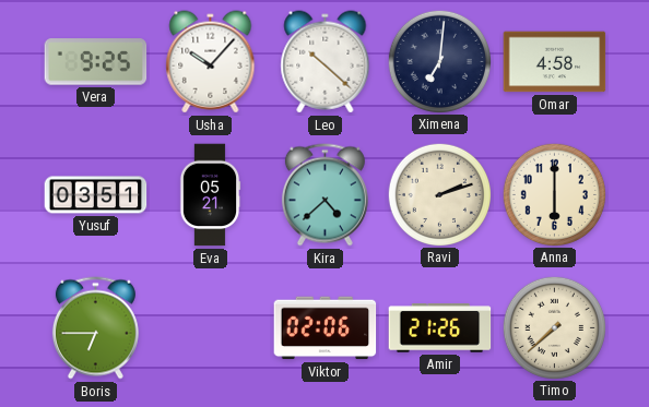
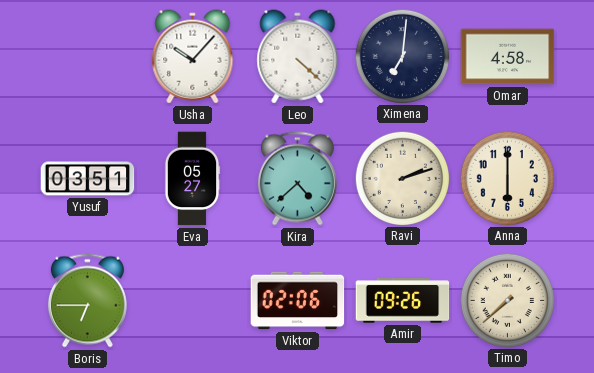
Vera: 9:25 -> none (96, 62)
Leo: 10:22 -> 4:22 (298, 57)
Eva: 05:21 -> 05:27 (192, 179)
Amir: 21:26 -> 09:26 (403, 301)
